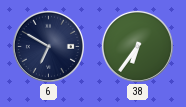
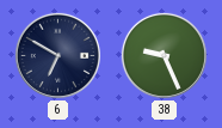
38: 6:36 -> 9:26 (164, 55)
